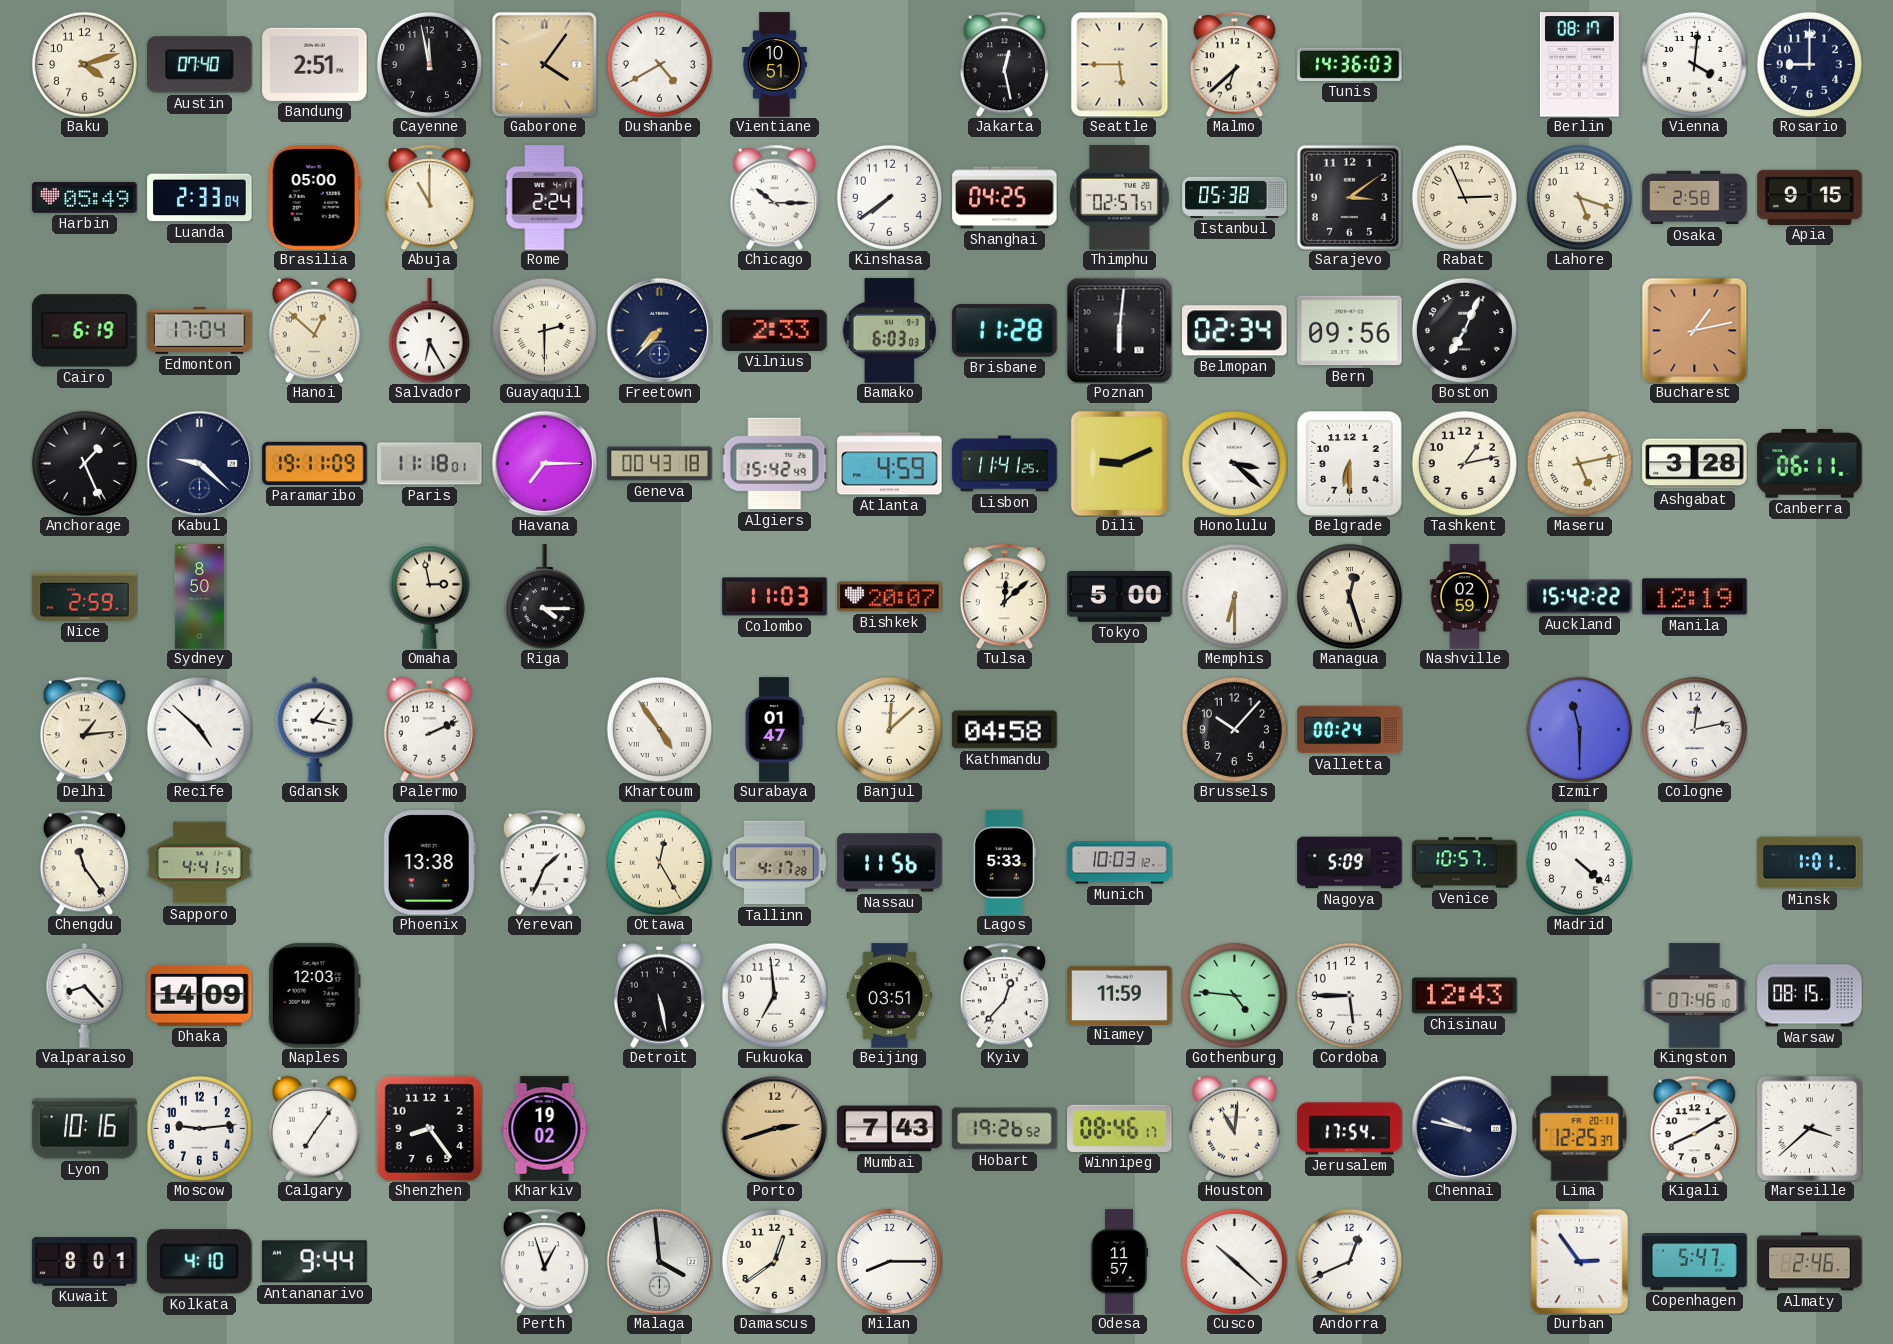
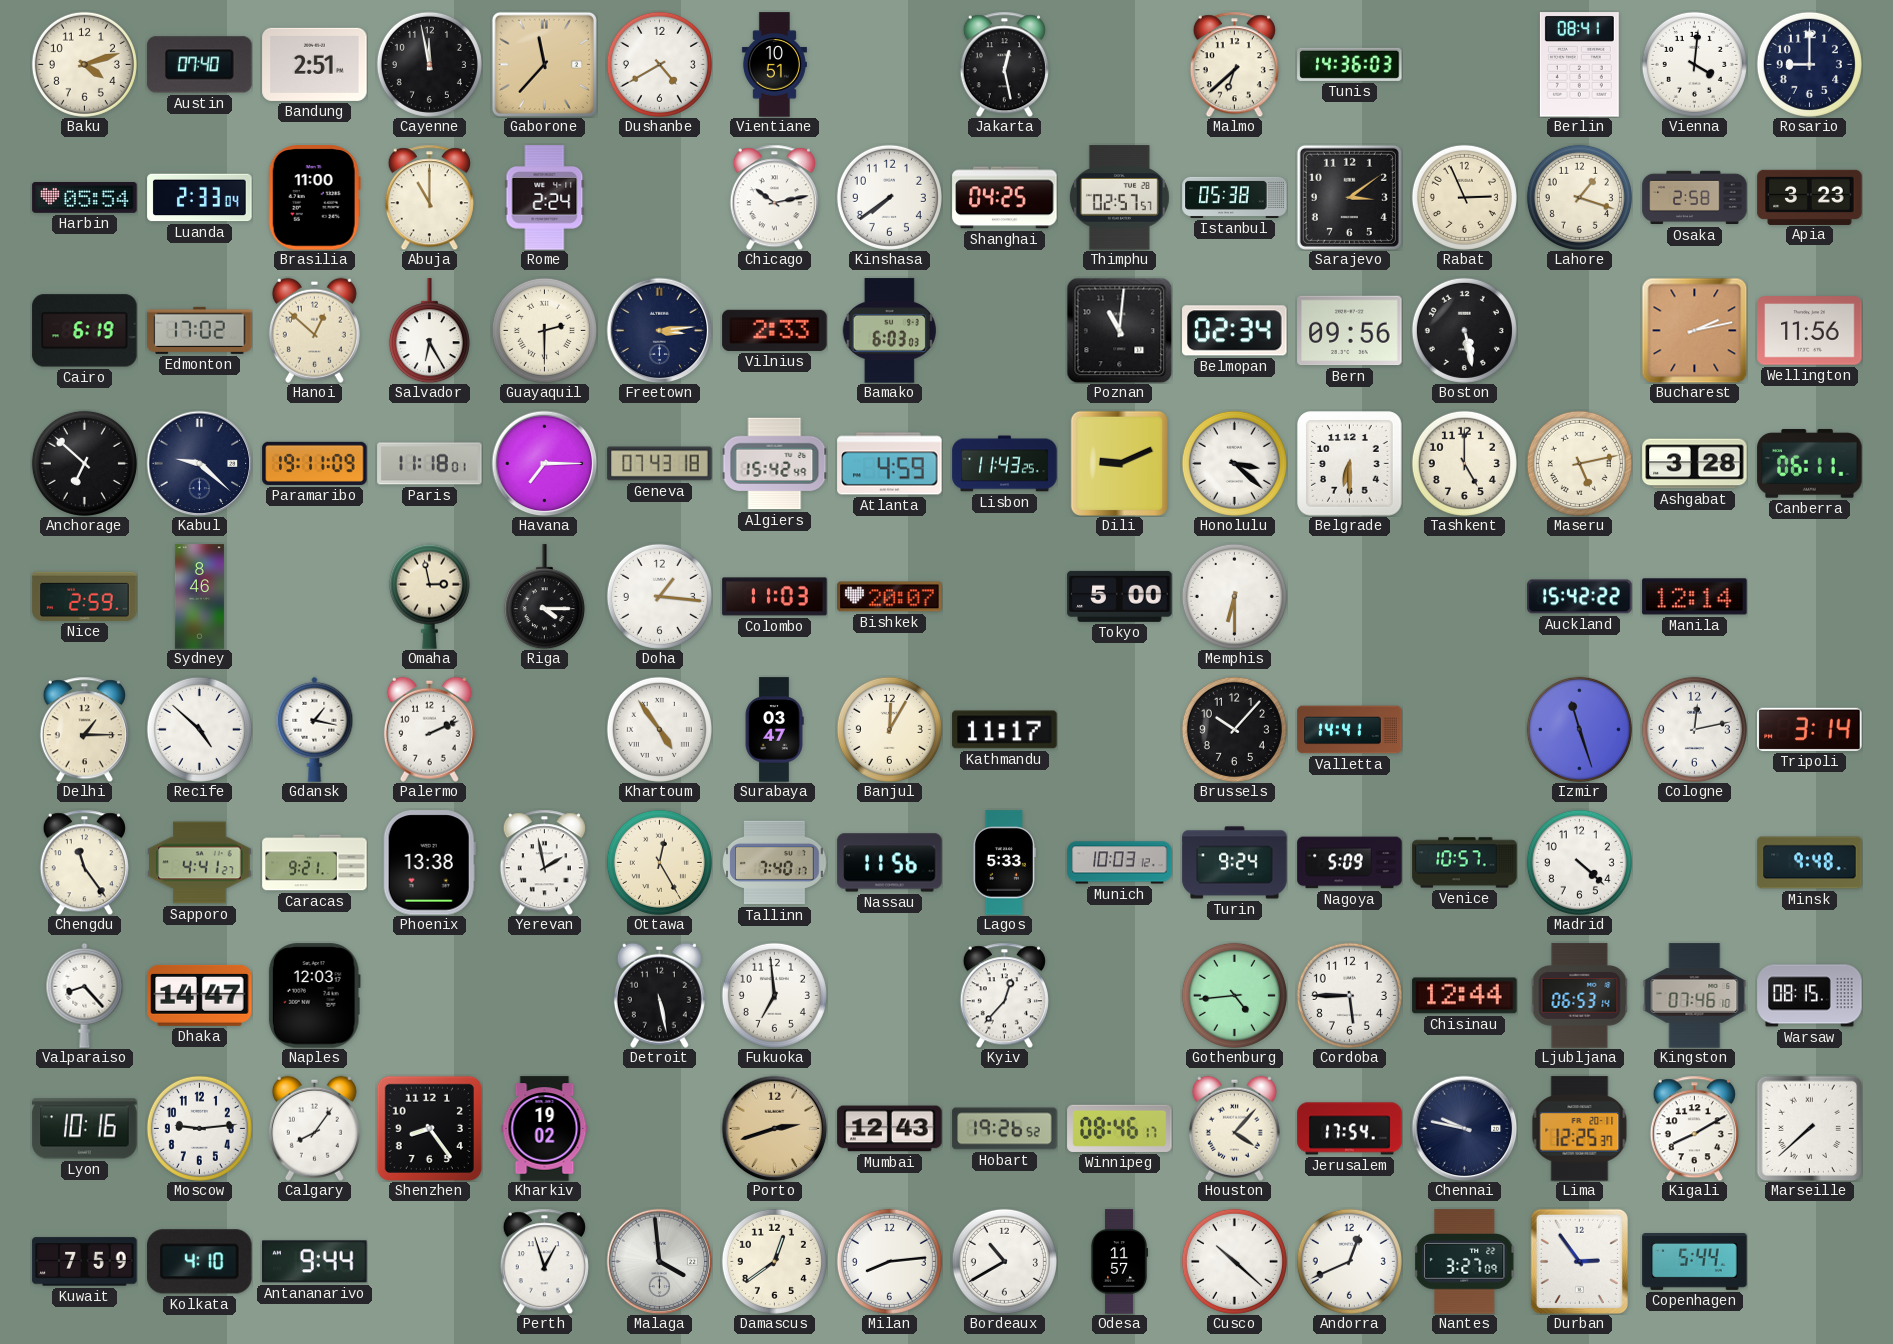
Gaborone: 4:06 -> 11:37 (544, 64)
Seattle: 5:45 -> none (1120, 64)
Berlin: 08:17 -> 08:41 (1579, 65)
Harbin: 05:49 -> 05:54 (85, 198)
Brasilia: 05:00 -> 11:00 (314, 198)
Chicago: 10:15 -> 10:13 (774, 197)
Lahore: 5:18 -> 1:18 (1579, 197)
Apia: 9:15 -> 3:23 (1810, 197)
Edmonton: 17:04 -> 17:02 (200, 330)
Freetown: 7:37 -> 3:14 (659, 330)
Brisbane: 11:28 -> none (1005, 330)
Poznan: 6:01 -> 11:01 (1119, 330)
Boston: 7:04 -> 5:28 (1464, 330)
Bucharest: 1:13 -> 2:13 (1694, 330)
Wellington: none -> 11:56 (1810, 331)
Anchorage: 1:26 -> 6:52 (84, 463)
Geneva: 00:43 -> 07:43 (660, 464)
Lisbon: 11:41 -> 11:43 (1005, 464)
Tashkent: 1:13 -> 5:00 (1464, 463)
Sydney: 8:50 -> 8:46 (199, 597)
Doha: none -> 1:16 (659, 596)
Tulsa: 12:08 -> none (1004, 596)
Managua: 12:27 -> none (1349, 596)
Nashville: 02:59 -> none (1465, 597)
Manila: 12:19 -> 12:14 (1695, 597)
Delhi: 1:14 -> 1:15 (84, 729)
Surabaya: 01:47 -> 03:47 (774, 730)
Banjul: 12:08 -> 12:05 (889, 729)
Kathmandu: 04:58 -> 11:17 (1005, 730)
Valletta: 00:24 -> 14:41 (1350, 730)
Izmir: 11:30 -> 11:27 (1579, 729)
Tripoli: none -> 3:14 (1810, 729)
Sapporo: 4:41:54 -> 4:41:27 (200, 863)
Caracas: none -> 9:21 (315, 863)
Yerevan: 1:34 -> 1:58 (544, 862)
Tallinn: 4:17 -> 7:40 (775, 863)
Turin: none -> 9:24 (1235, 863)
Minsk: 1:01 -> 9:48 (1810, 863)
Dhaka: 14:09 -> 14:47 (200, 995)
Beijing: 03:51 -> none (890, 996)
Niamey: 11:59 -> none (1120, 995)
Gothenburg: 4:46 -> 4:44 (1234, 995)
Chisinau: 12:43 -> 12:44 (1465, 996)
Ljubljana: none -> 06:53 (1580, 996)
Calgary: 7:06 -> 8:06 (314, 1128)
Mumbai: 7:43 -> 12:43 (890, 1129)
Houston: 11:01 -> 4:07 (1234, 1128)
Marseille: 3:38 -> 7:38 (1809, 1128)
Kuwait: 8:01 -> 7:59 (85, 1262)
Milan: 8:15 -> 8:14 (889, 1261)
Bordeaux: none -> 10:40 (1004, 1261)
Nantes: none -> 3:27 (1465, 1262)
Copenhagen: 5:47 -> 5:44 (1695, 1262)
Almaty: 2:46 -> none (1810, 1262)
